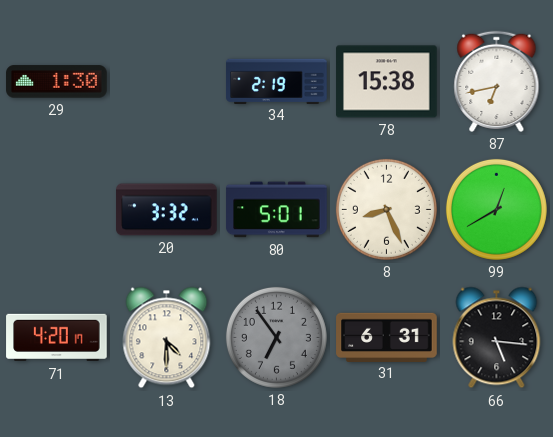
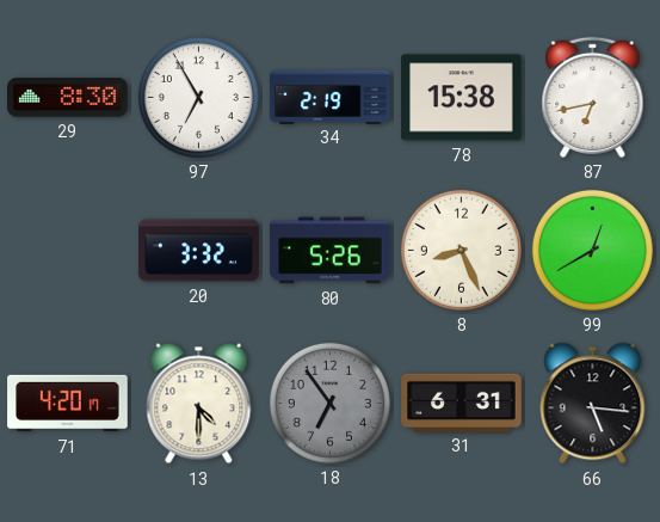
29: 1:30 -> 8:30 (68, 98)
97: none -> 6:55 (198, 97)
80: 5:01 -> 5:26 (331, 251)
